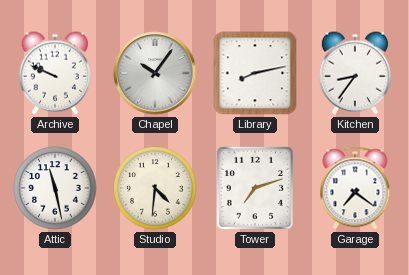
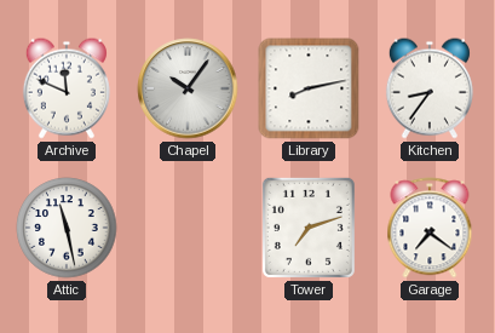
Archive: 9:49 -> 11:49 (67, 88)
Studio: 4:31 -> none (155, 188)
